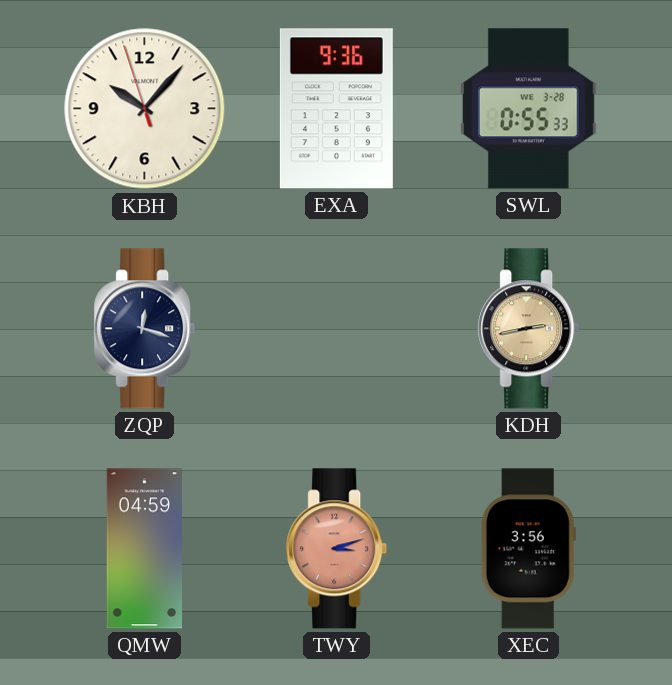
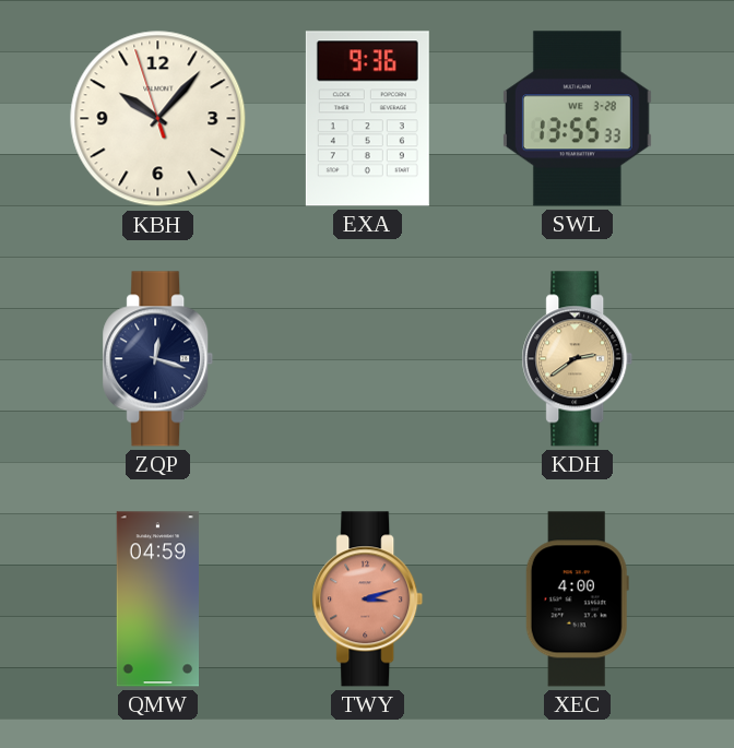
SWL: 0:55 -> 13:55 (577, 119)
KDH: 2:43 -> 2:39 (578, 359)
XEC: 3:56 -> 4:00 (577, 599)
